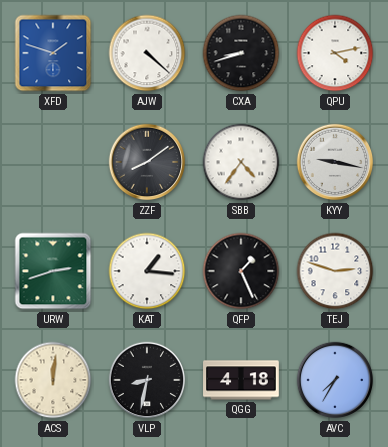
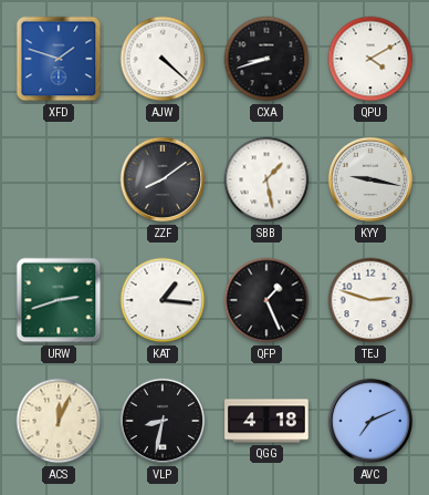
QPU: 4:13 -> 4:10 (370, 59)
SBB: 4:36 -> 1:28 (266, 179)
ACS: 12:01 -> 12:04 (59, 421)
AVC: 7:35 -> 7:11 (370, 421)
